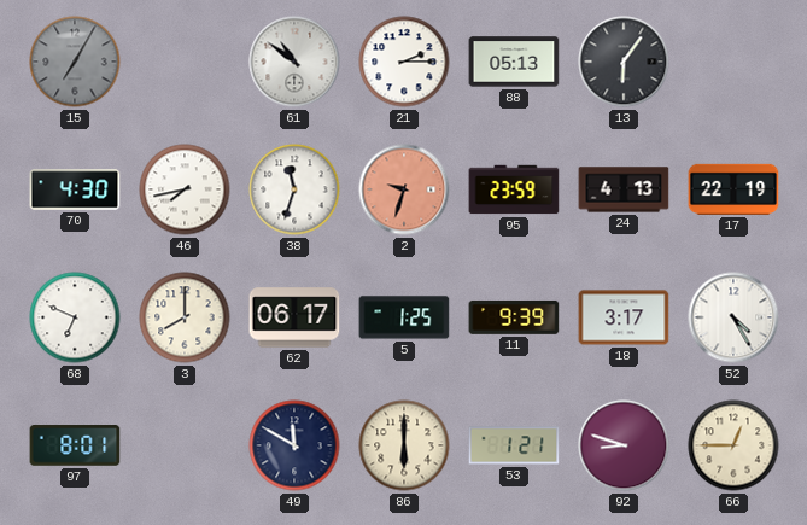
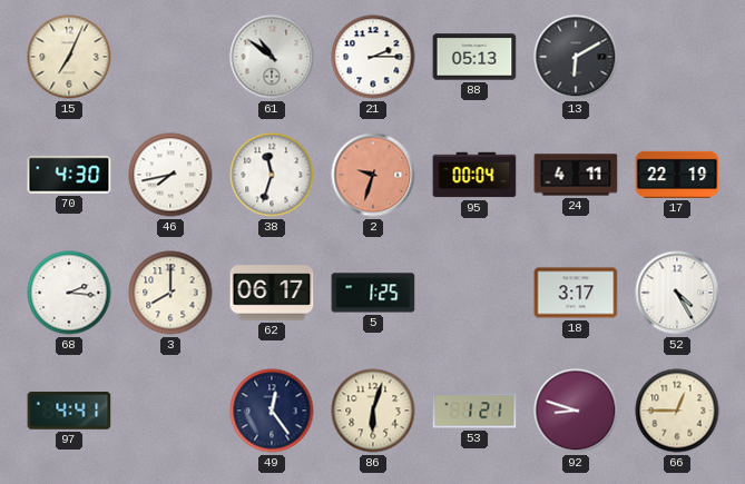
15: 7:05 -> 7:04 (69, 57)
15 dial: grey -> cream (69, 57)
13: 6:06 -> 6:10 (576, 57)
95: 23:59 -> 00:04 (474, 175)
24: 4:13 -> 4:11 (576, 175)
68: 6:49 -> 2:16 (69, 293)
11: 9:39 -> none (514, 317)
97: 8:01 -> 4:41 (69, 411)
49: 11:50 -> 12:24 (272, 411)
86: 6:00 -> 6:03 (373, 411)
